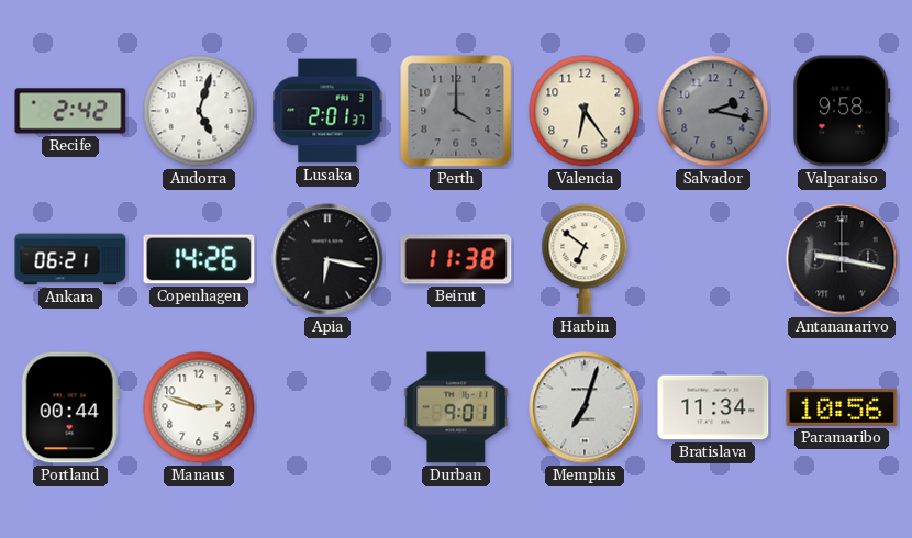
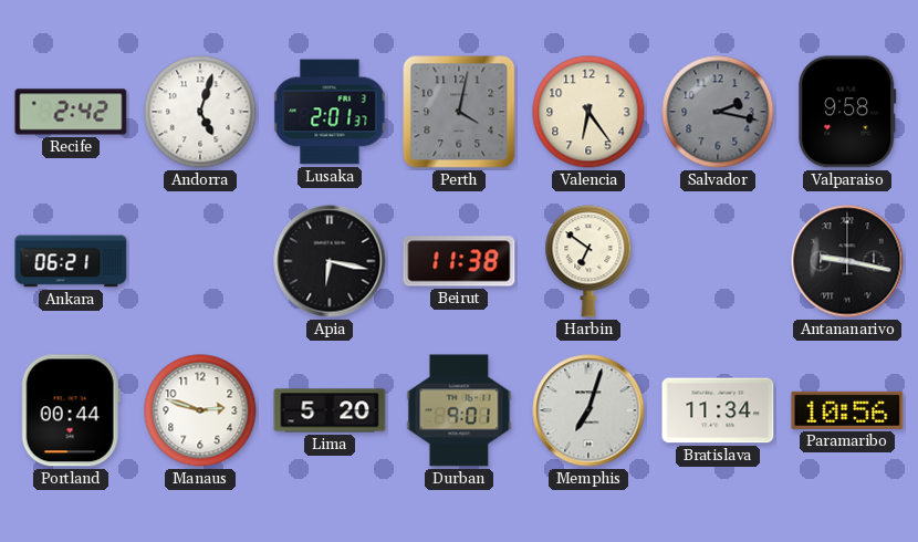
Perth: 4:00 -> 4:02 (459, 112)
Copenhagen: 14:26 -> none (199, 259)
Lima: none -> 5:20 (330, 410)
